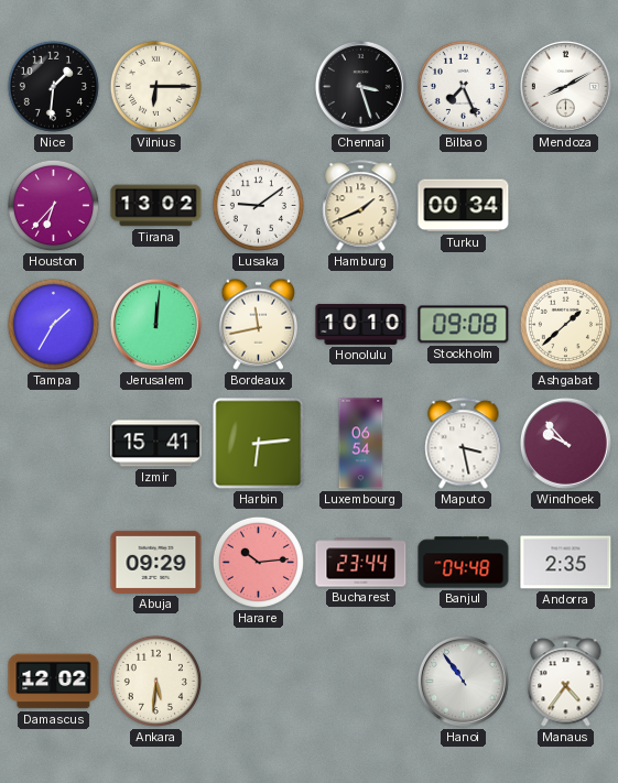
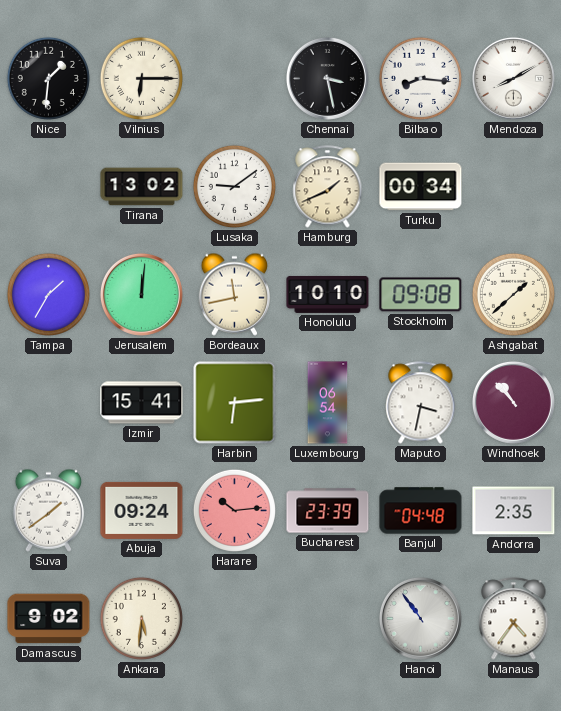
Chennai: 3:27 -> 3:28 (327, 78)
Bilbao: 7:26 -> 8:16 (420, 78)
Houston: 6:37 -> none (53, 205)
Maputo: 3:28 -> 3:32 (421, 403)
Windhoek: 9:53 -> 10:53 (513, 402)
Suva: none -> 1:39 (49, 510)
Abuja: 09:29 -> 09:24 (142, 510)
Bucharest: 23:44 -> 23:39 (328, 511)
Damascus: 12:02 -> 9:02 (49, 619)
